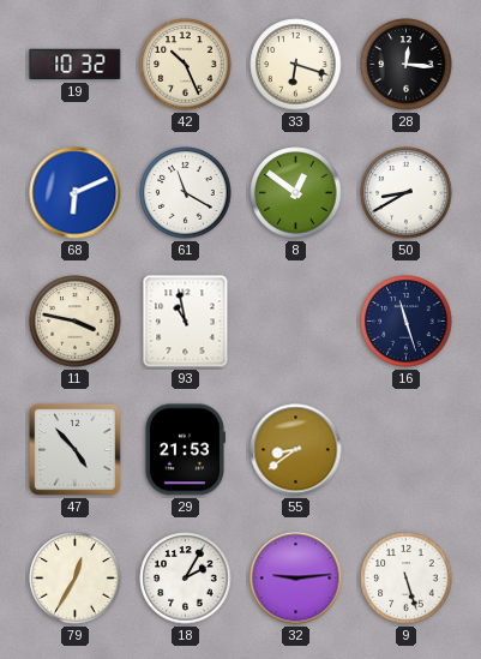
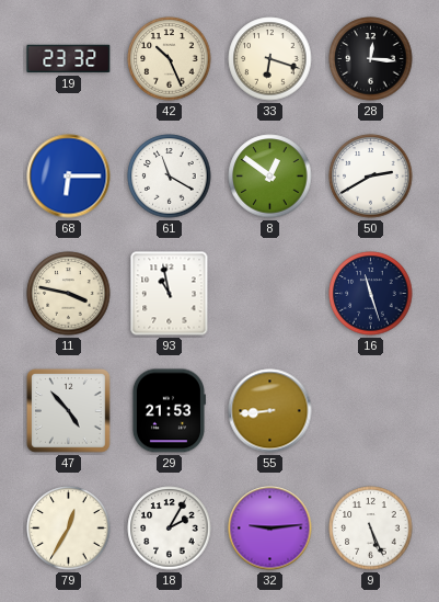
19: 10:32 -> 23:32 (69, 59)
68: 6:11 -> 6:15 (69, 177)
50: 8:40 -> 2:40 (371, 177)
55: 8:39 -> 8:44 (270, 411)
9: 5:27 -> 5:26 (371, 529)
